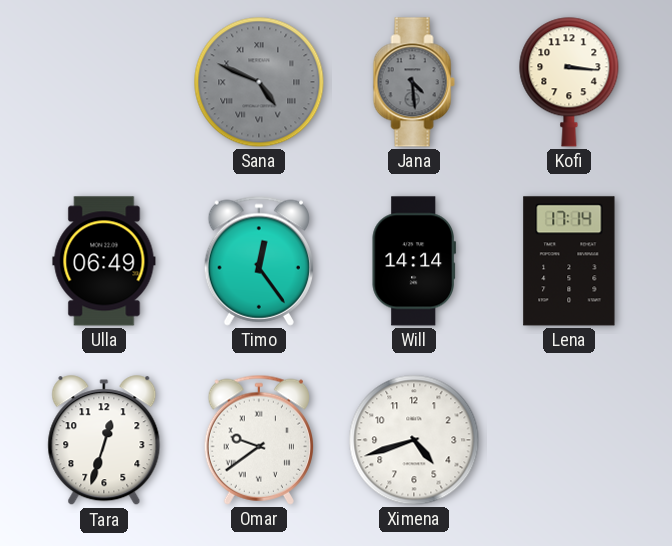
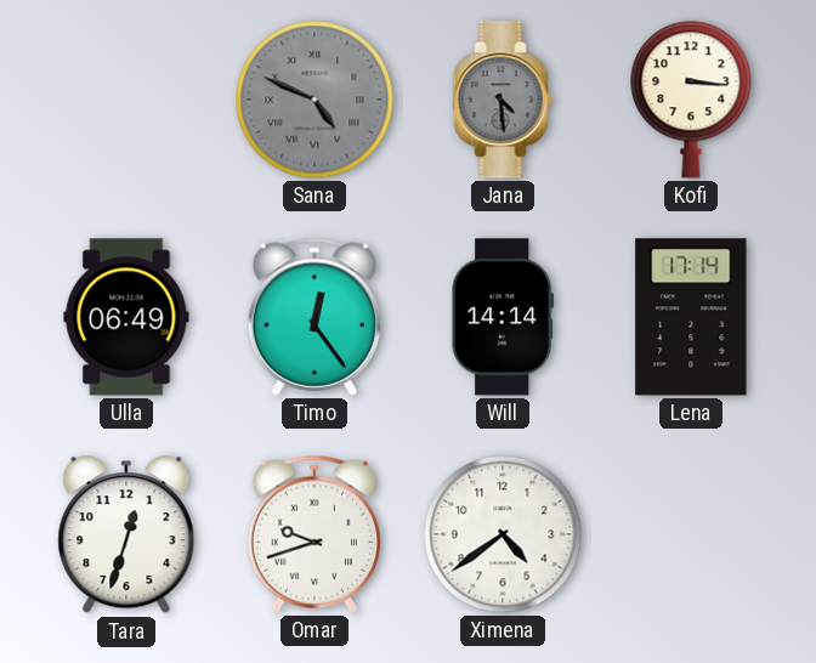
Omar: 9:39 -> 9:42 (313, 534)
Ximena: 4:42 -> 4:39 (503, 534)
